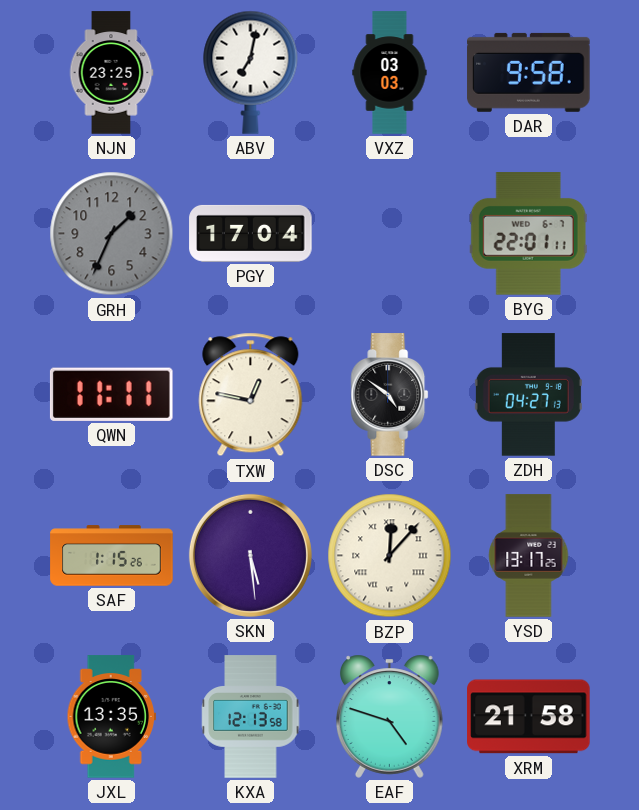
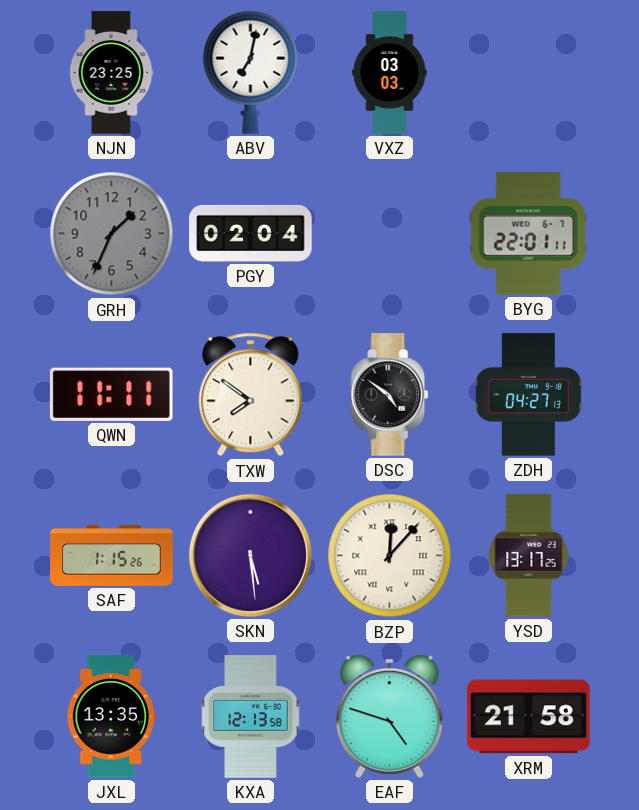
DAR: 9:58 -> none (529, 72)
PGY: 17:04 -> 02:04 (251, 233)
TXW: 12:47 -> 7:51 (251, 395)
